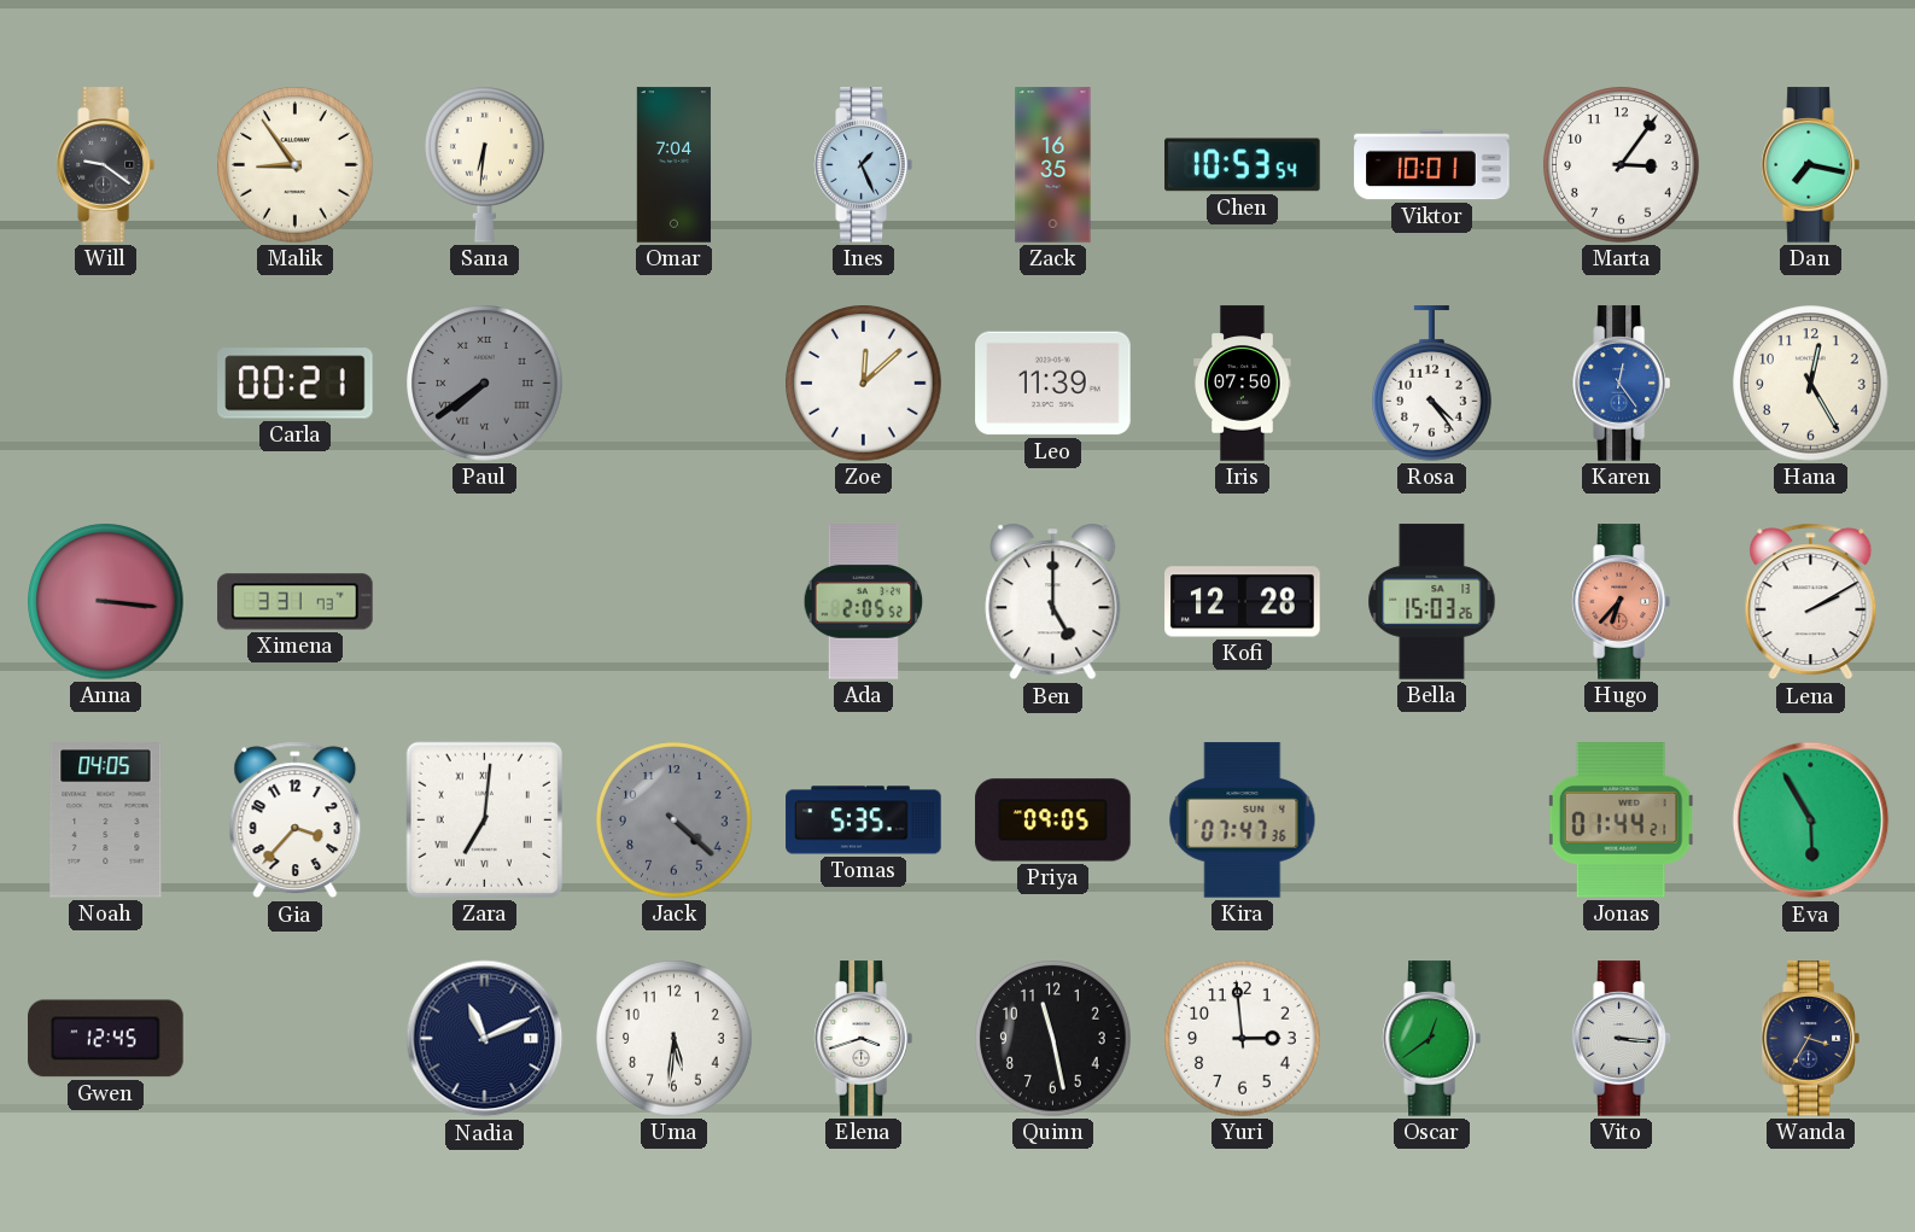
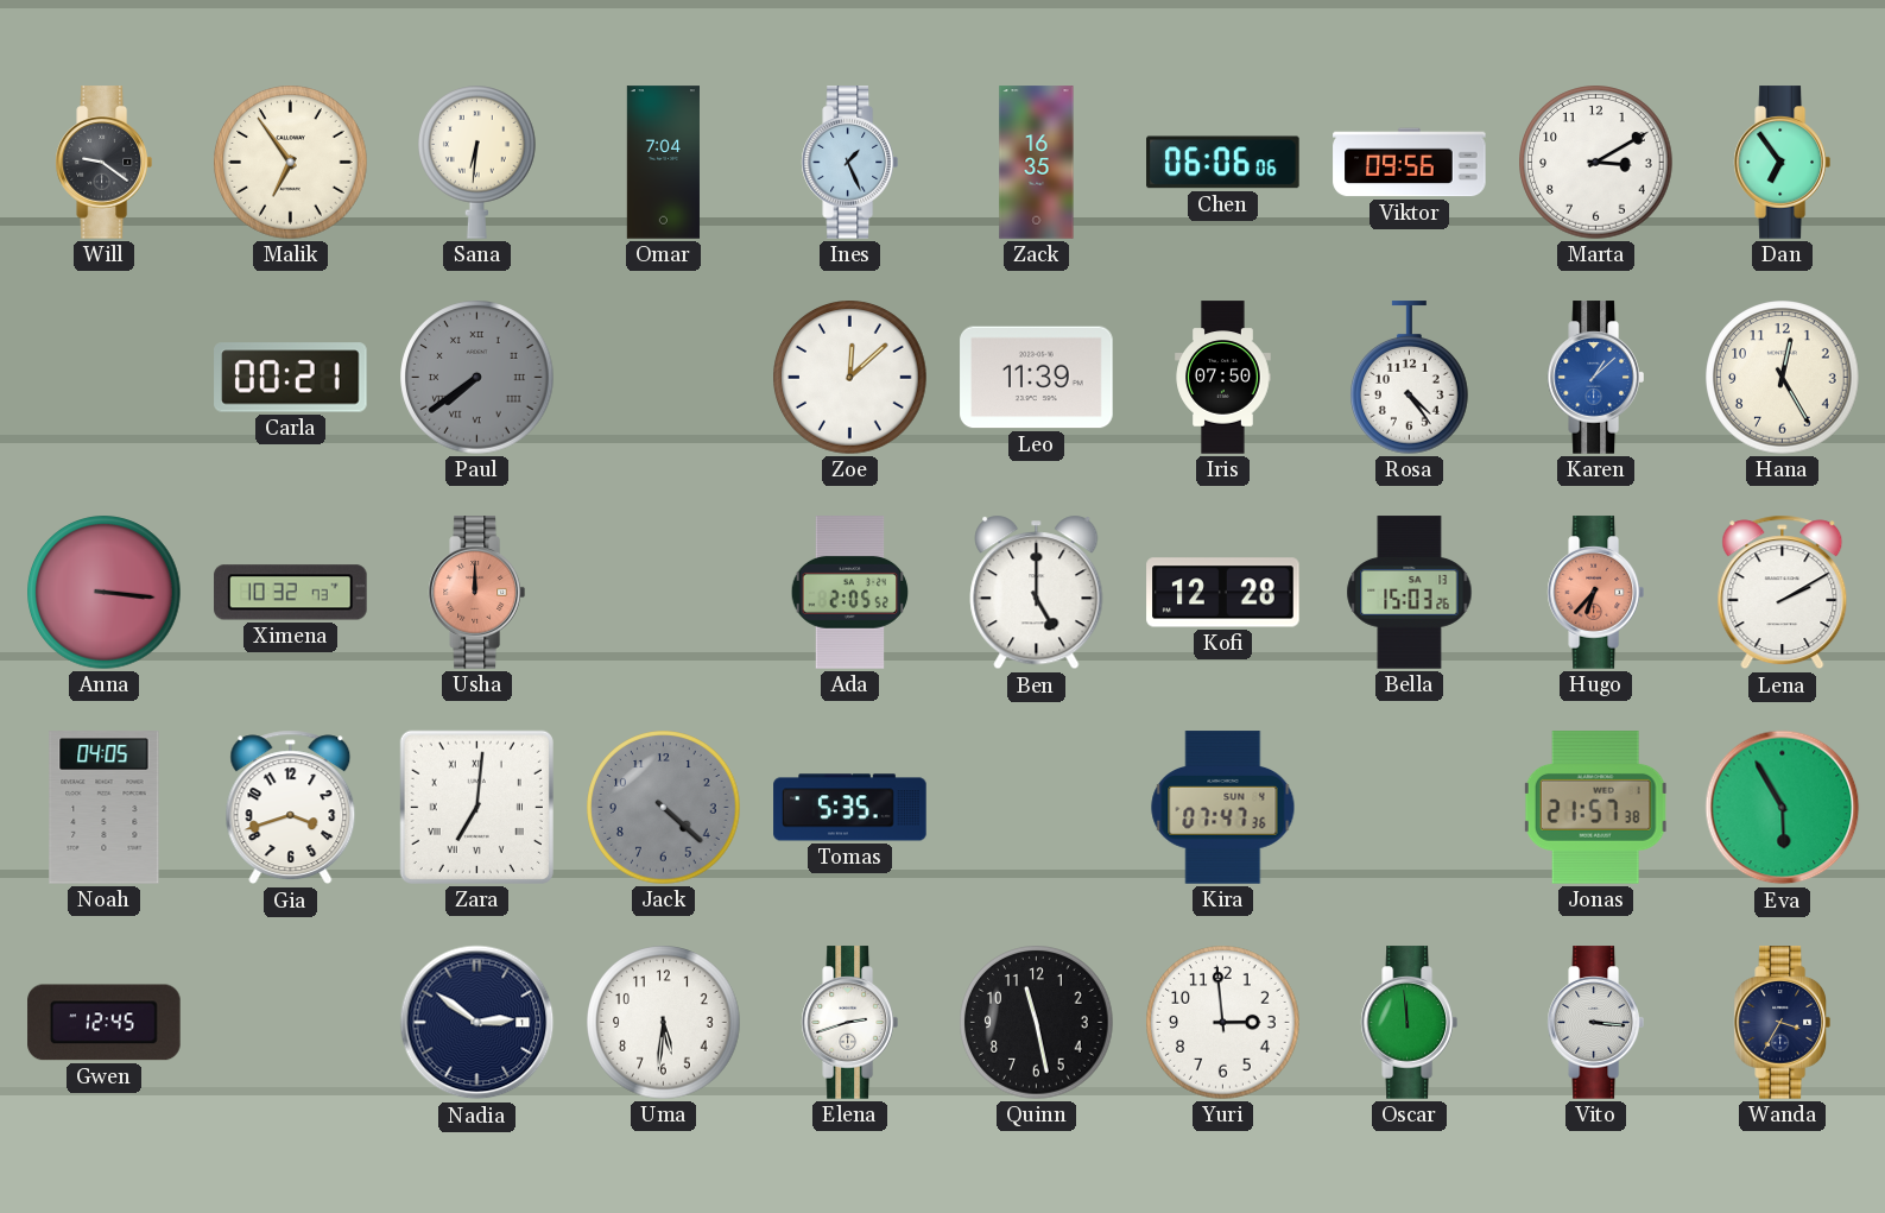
Malik: 8:54 -> 6:54 (291, 163)
Chen: 10:53 -> 06:06 (1223, 163)
Viktor: 10:01 -> 09:56 (1410, 163)
Marta: 3:06 -> 3:10 (1596, 163)
Dan: 7:17 -> 6:54 (1782, 163)
Karen: 12:24 -> 1:08 (1595, 378)
Ximena: 3:31 -> 10:32 (291, 593)
Usha: none -> 12:00 (476, 593)
Gia: 3:37 -> 3:42 (291, 808)
Priya: 09:05 -> none (1053, 821)
Jonas: 01:44 -> 21:57 (1596, 808)
Nadia: 11:11 -> 2:51 (477, 1023)
Elena: 3:42 -> 2:42 (849, 1023)
Oscar: 12:39 -> 11:59 (1409, 1023)
